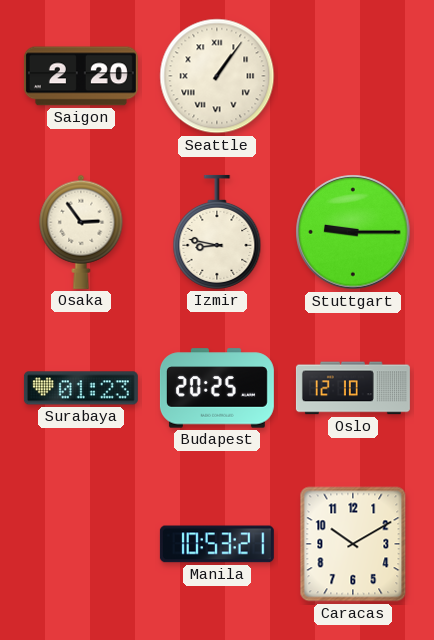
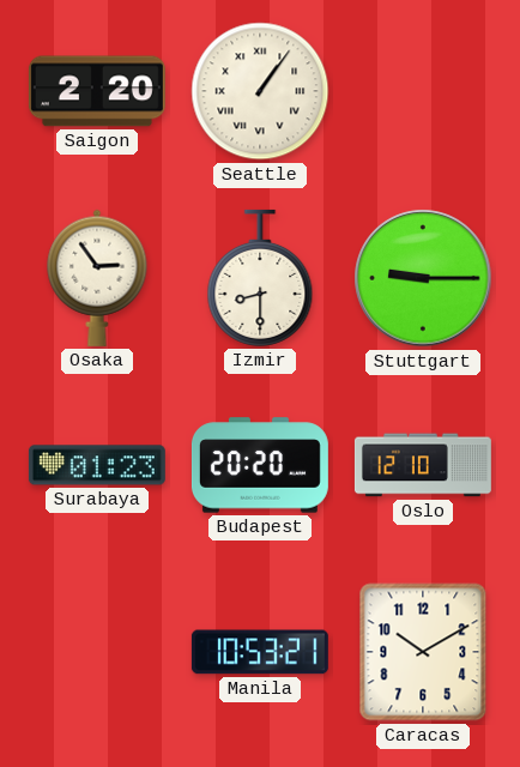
Izmir: 8:47 -> 8:30 (260, 278)
Budapest: 20:25 -> 20:20 (260, 465)
